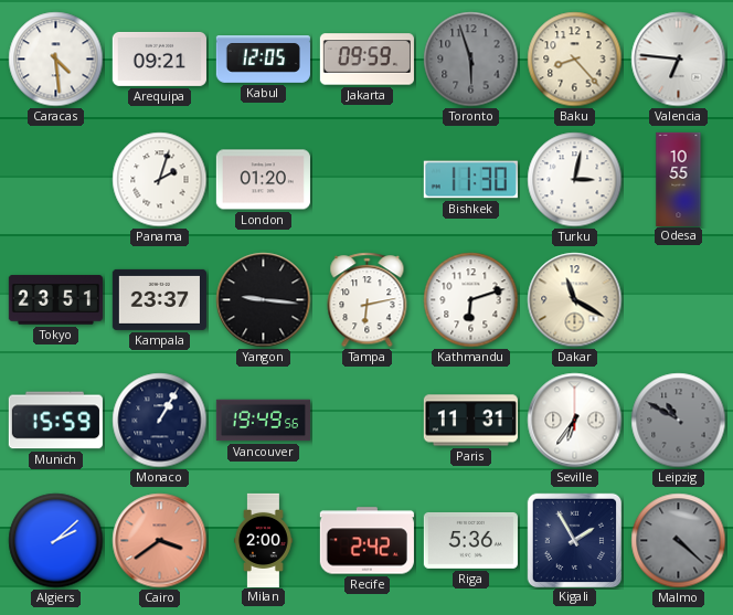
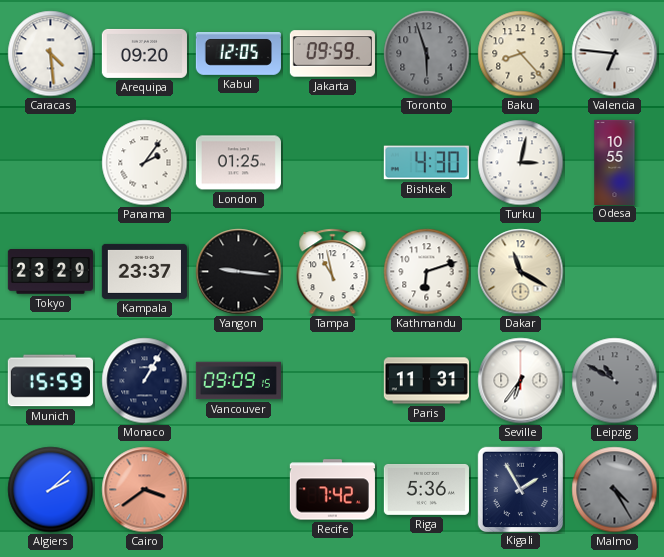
Arequipa: 09:21 -> 09:20 (144, 53)
Panama: 2:03 -> 2:06 (145, 163)
London: 01:20 -> 01:25 (238, 163)
Bishkek: 11:30 -> 4:30 (426, 163)
Tokyo: 23:51 -> 23:29 (50, 272)
Tampa: 6:13 -> 10:58 (333, 272)
Vancouver: 19:49 -> 09:09 (238, 381)
Milan: 2:00 -> none (263, 540)
Recife: 2:42 -> 7:42 (332, 490)
Malmo: 4:22 -> 4:25 (615, 490)
